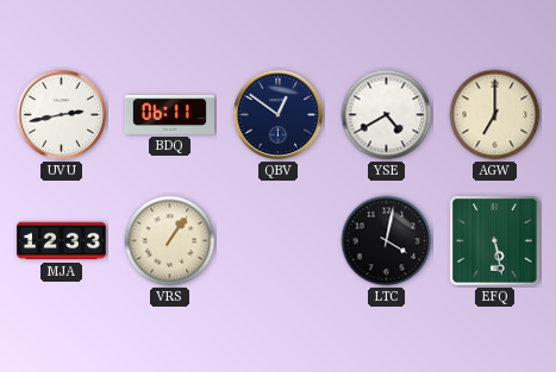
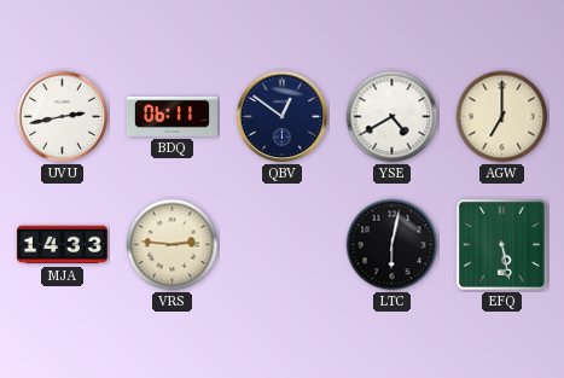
MJA: 12:33 -> 14:33 (62, 245)
VRS: 1:06 -> 2:46 (173, 245)
LTC: 4:02 -> 6:02 (393, 245)
